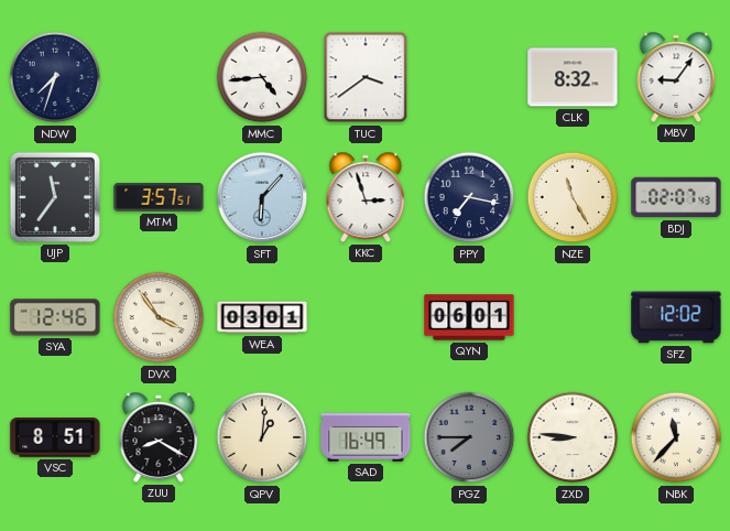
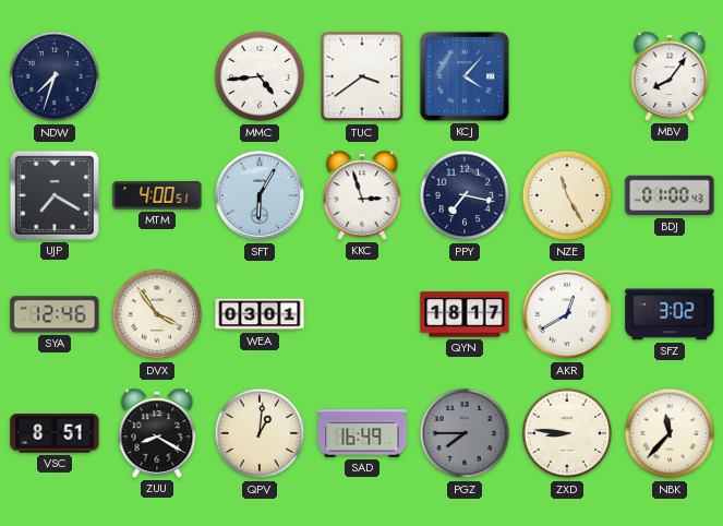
KCJ: none -> 4:07 (465, 76)
CLK: 8:32 -> none (573, 77)
MBV: 9:06 -> 8:06 (670, 76)
UJP: 11:36 -> 7:20 (55, 195)
MTM: 3:57 -> 4:00 (157, 195)
SFT: 6:07 -> 6:05 (260, 195)
BDJ: 02:07 -> 01:00 (670, 195)
QYN: 06:01 -> 18:17 (465, 314)
AKR: none -> 12:40 (567, 314)
SFZ: 12:02 -> 3:02 (670, 314)
